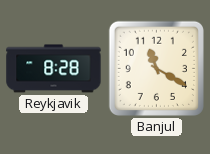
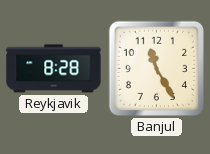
Banjul: 11:20 -> 11:25 (156, 68)
